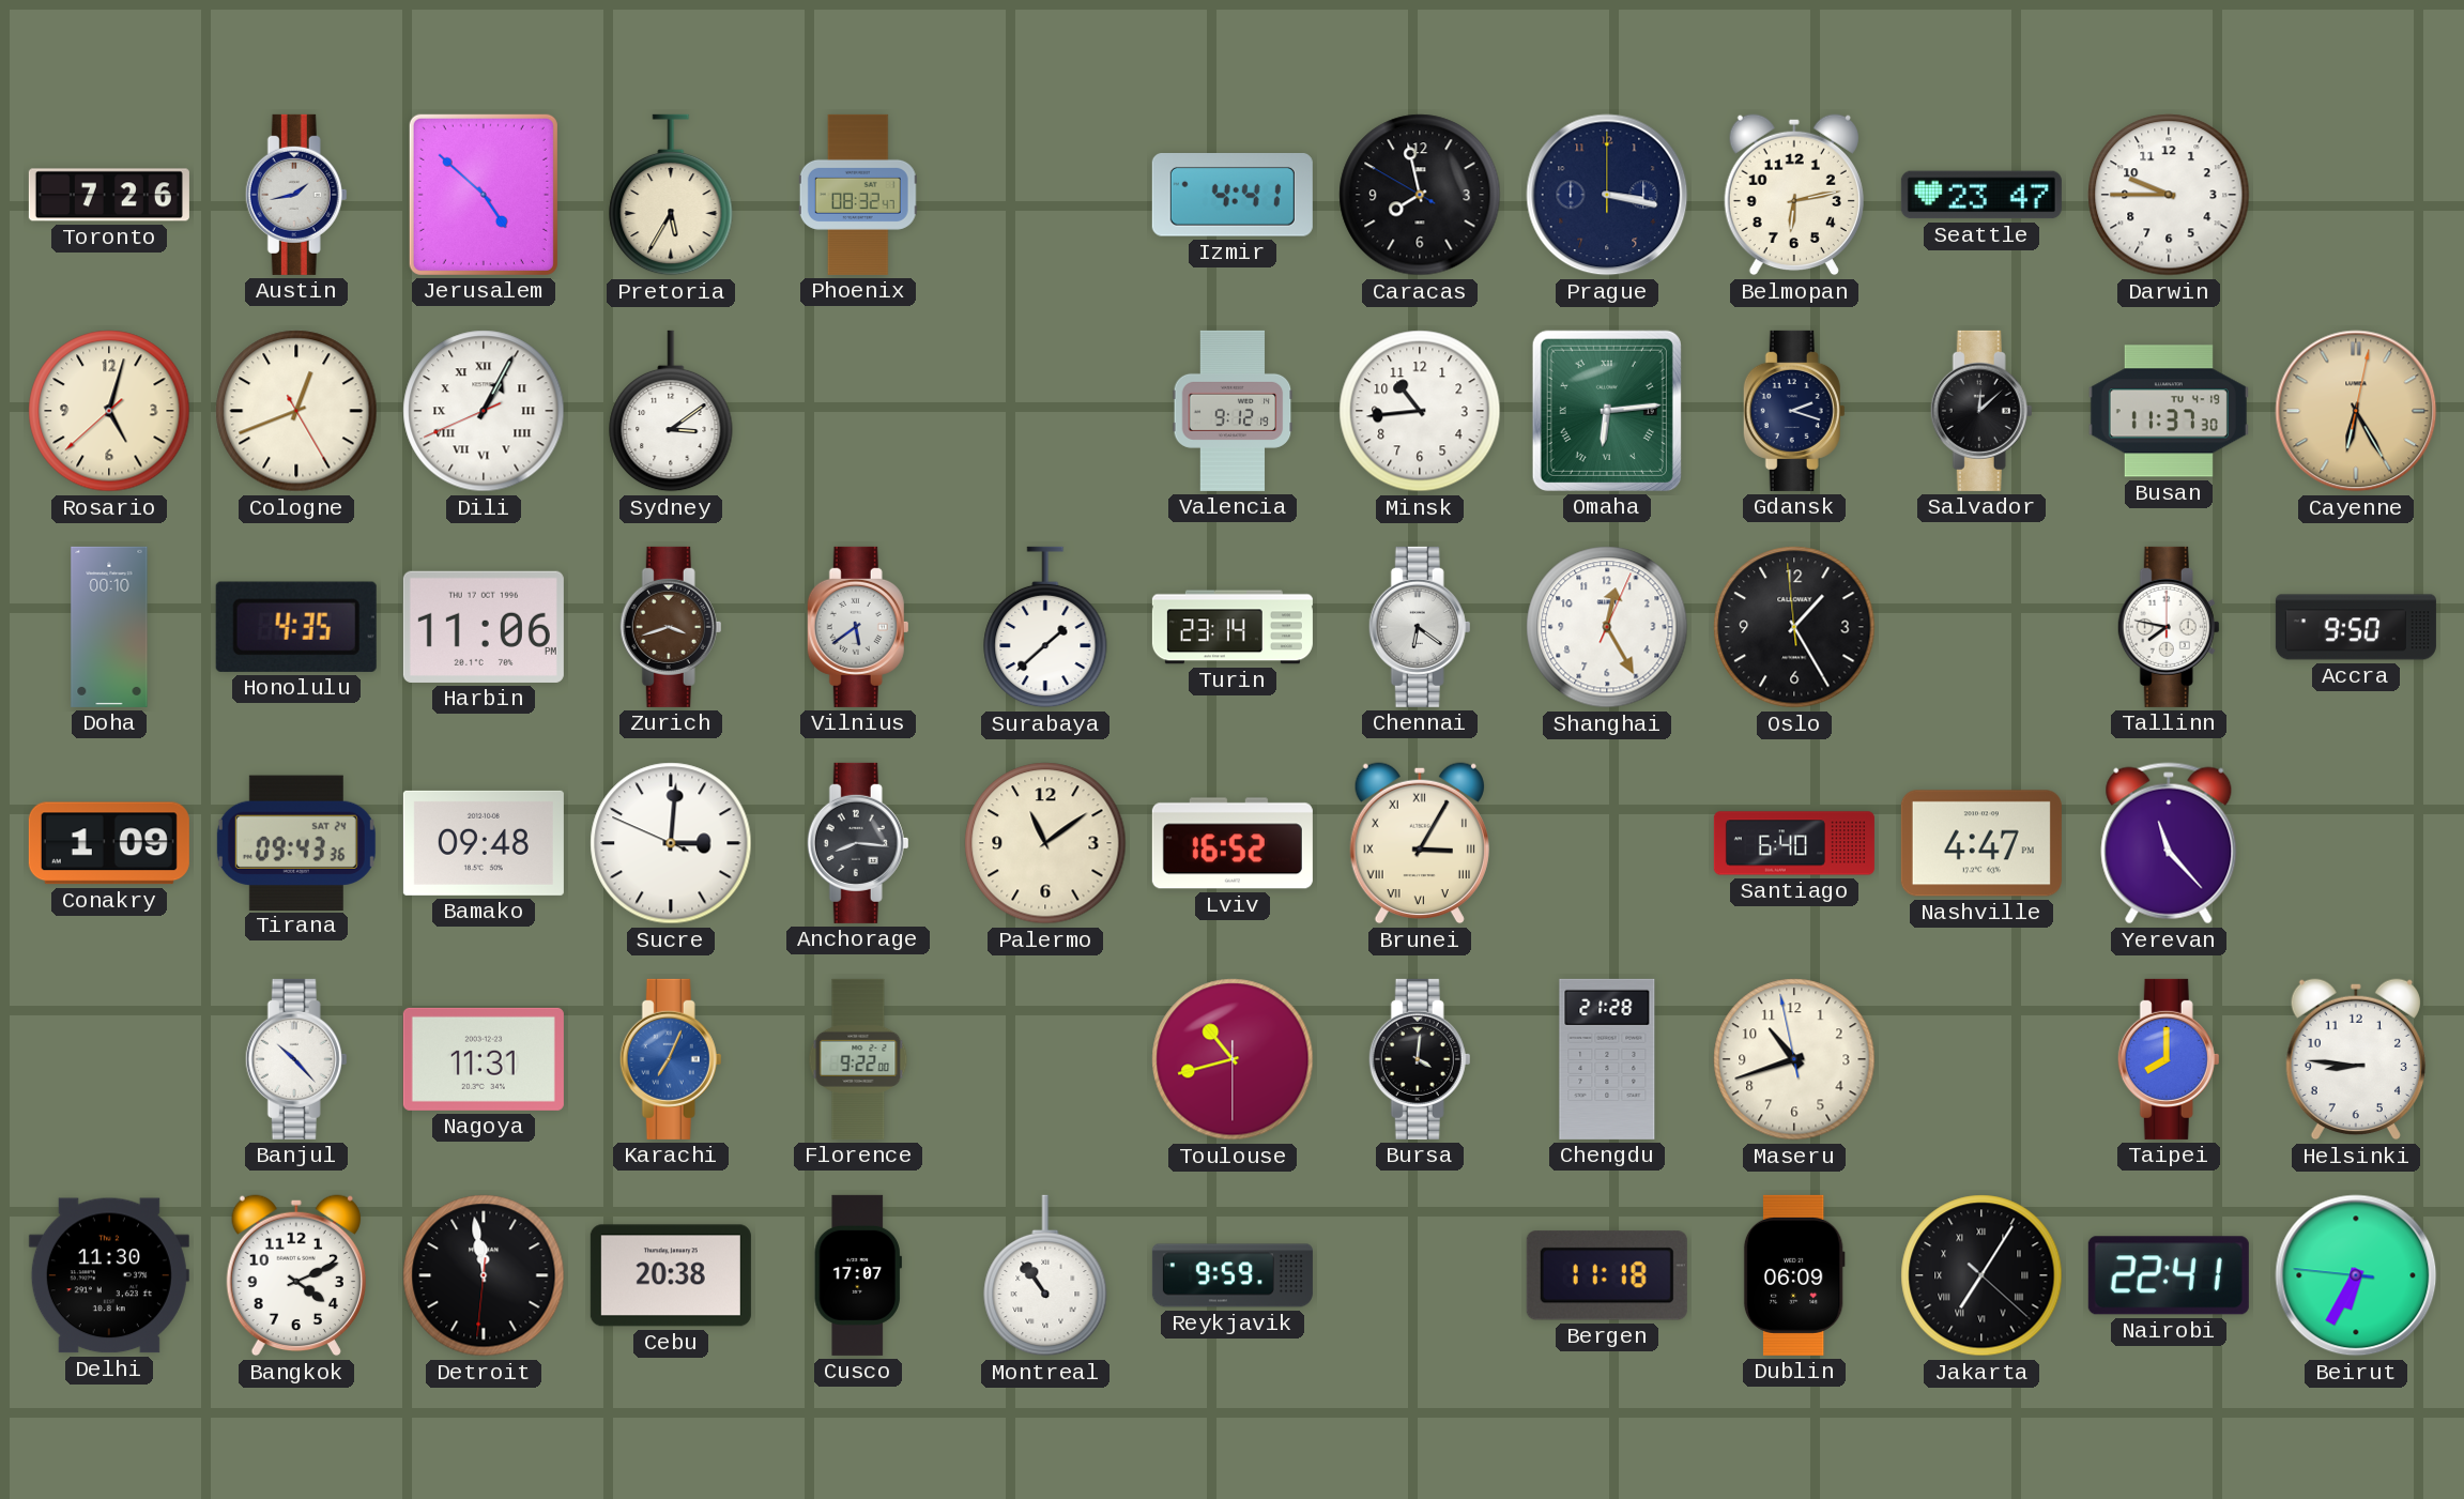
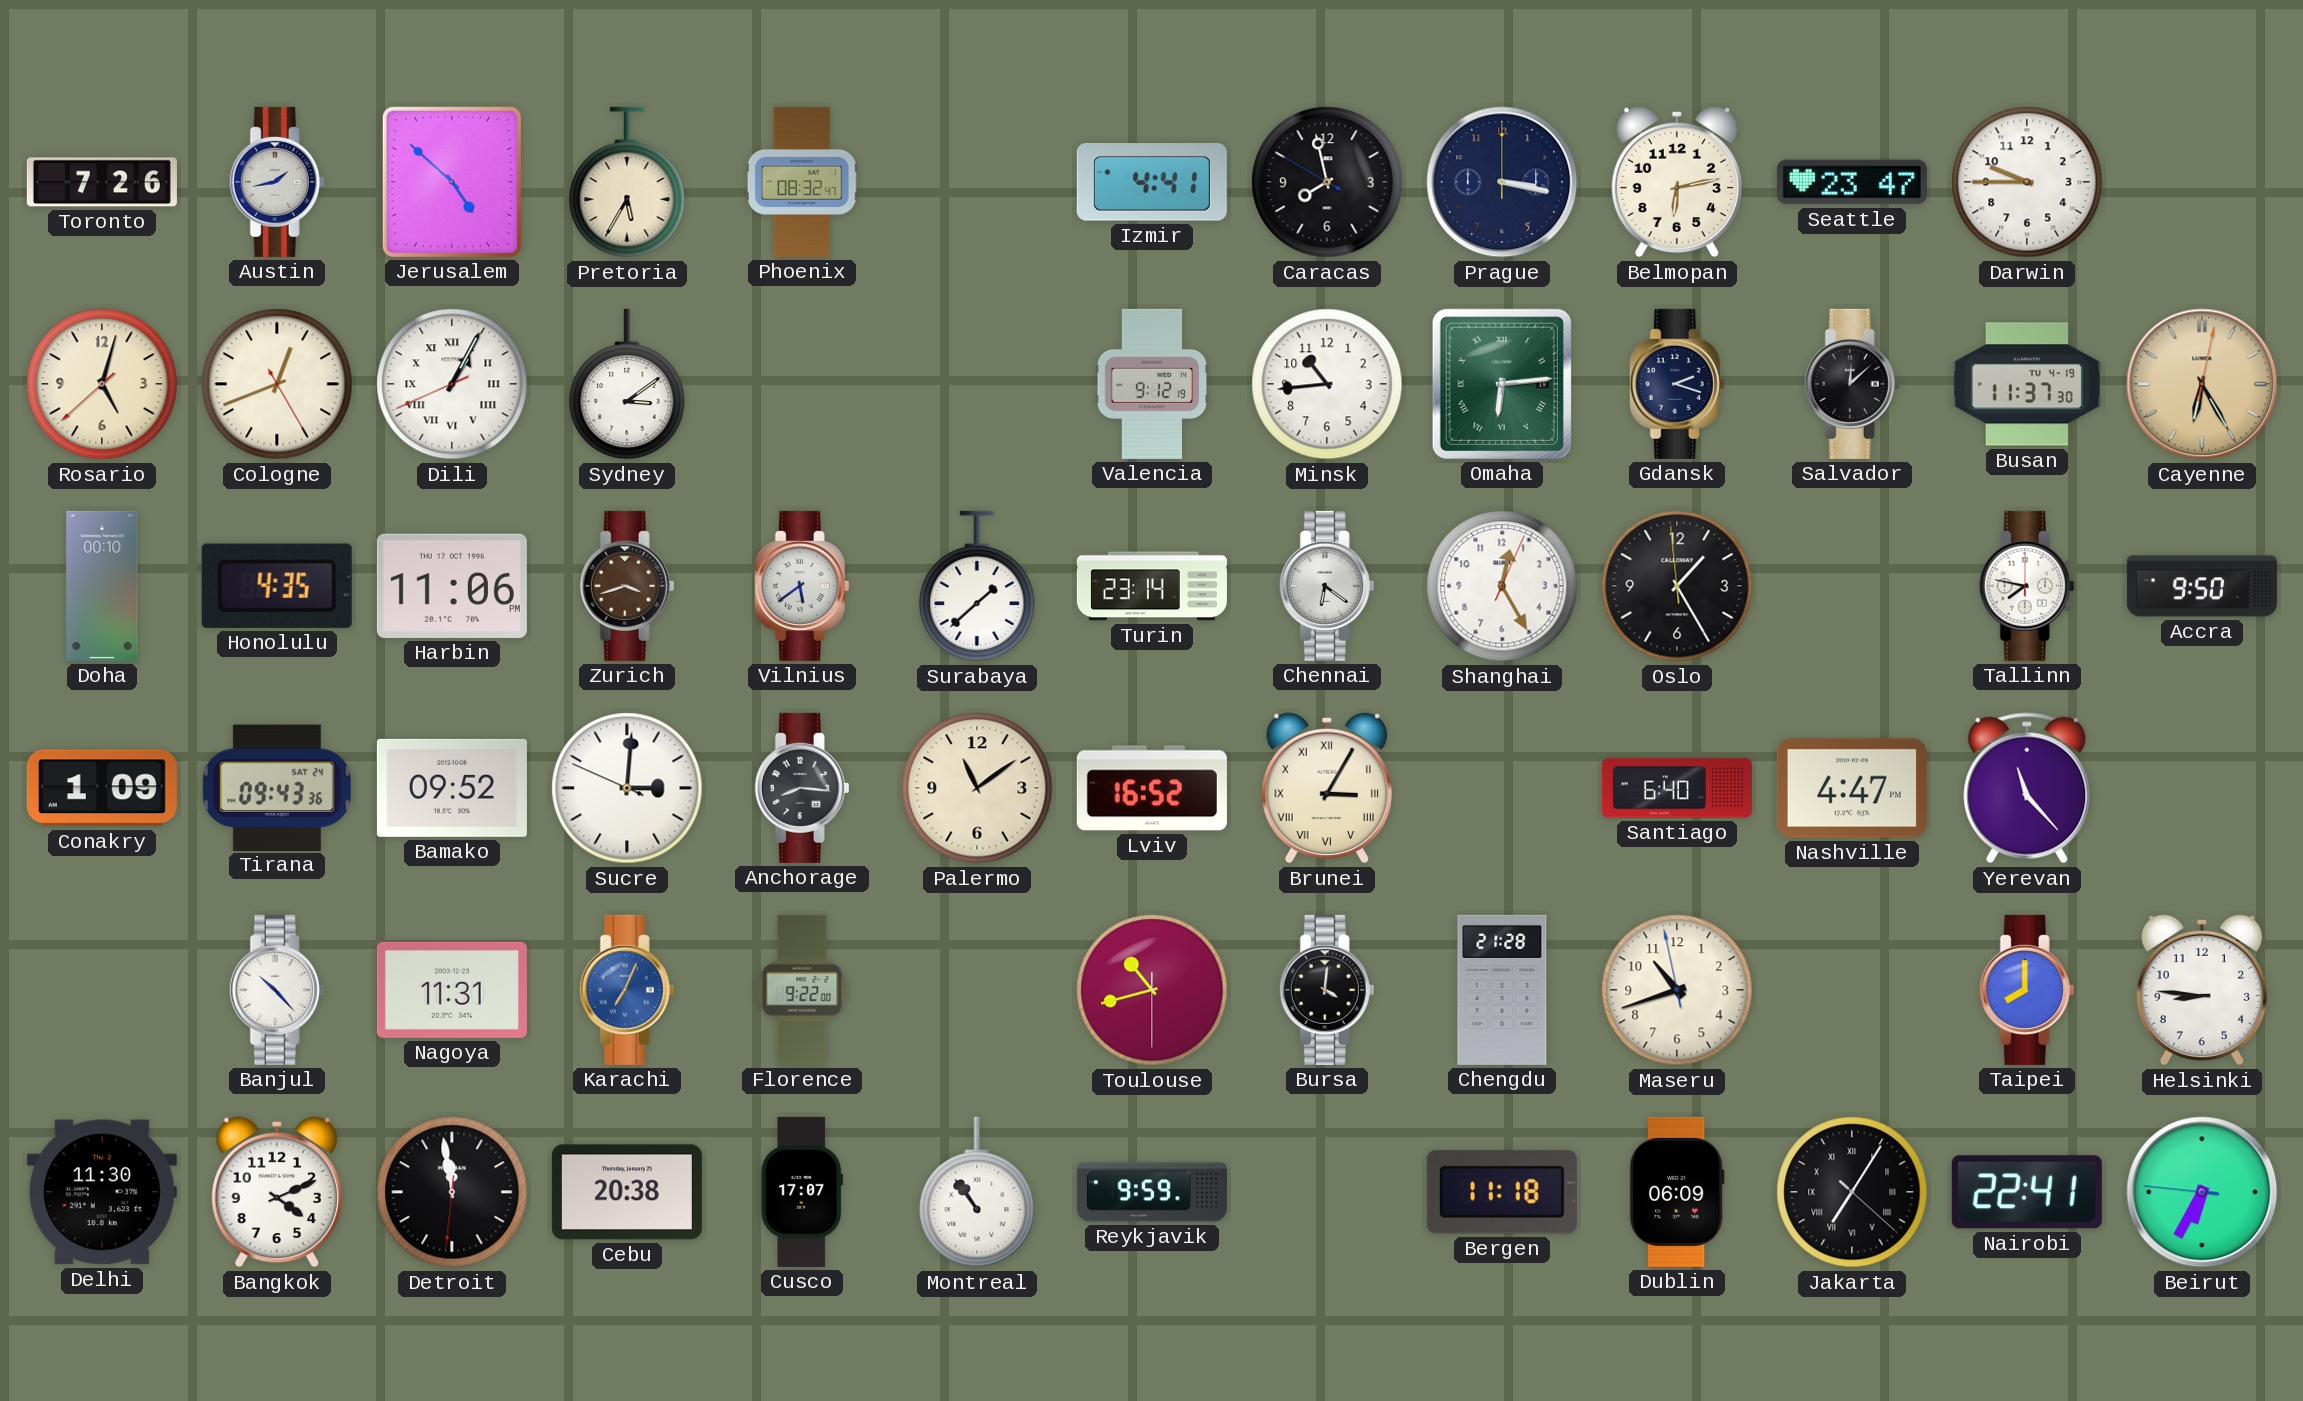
Bamako: 09:48 -> 09:52 (452, 788)
